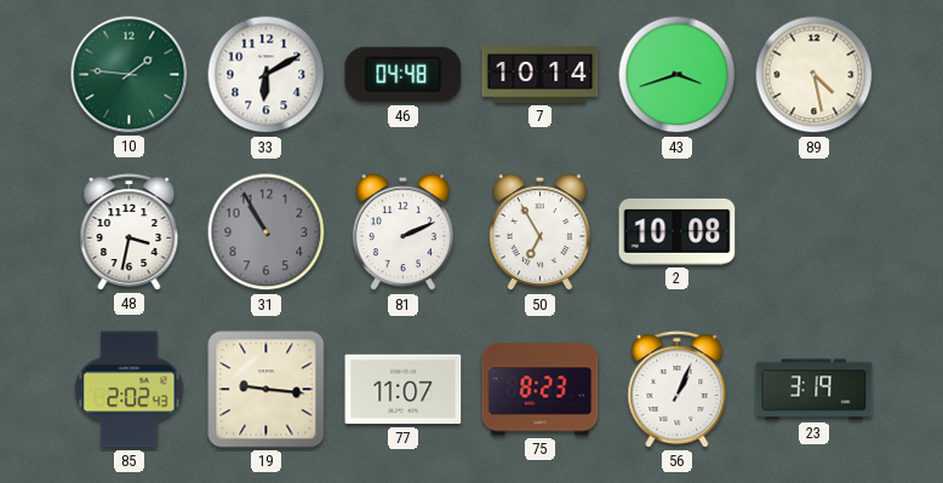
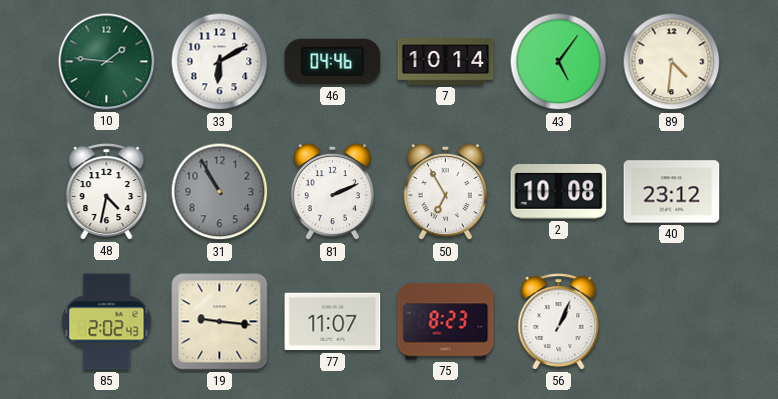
46: 04:48 -> 04:46 (333, 62)
43: 3:42 -> 5:06 (559, 62)
89: 4:28 -> 4:31 (672, 62)
48: 3:32 -> 4:32 (107, 192)
40: none -> 23:12 (672, 192)
23: 3:19 -> none (815, 390)
